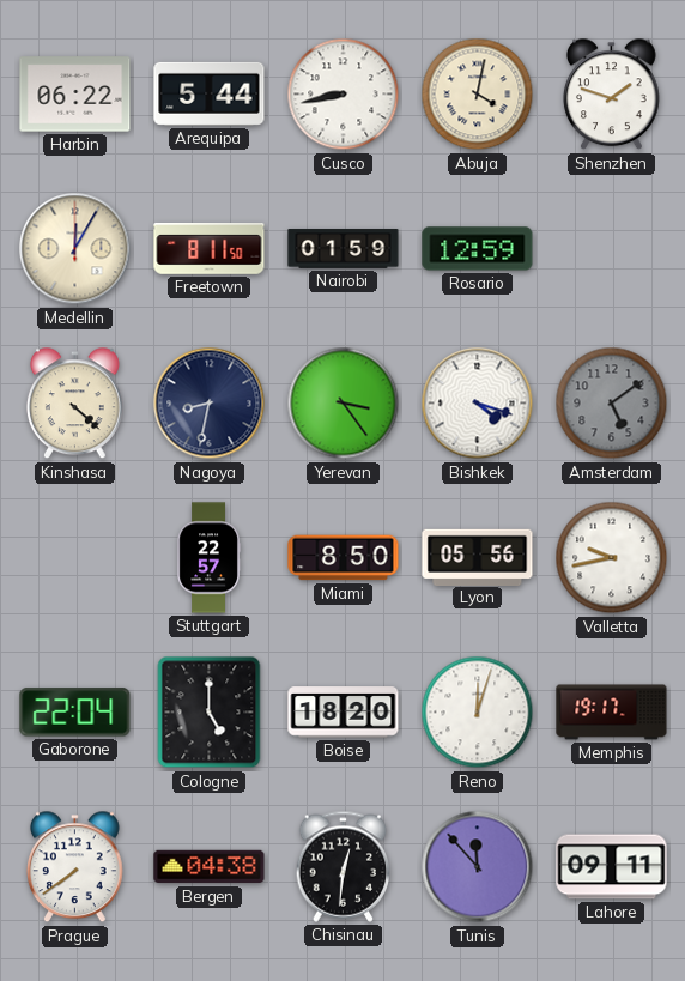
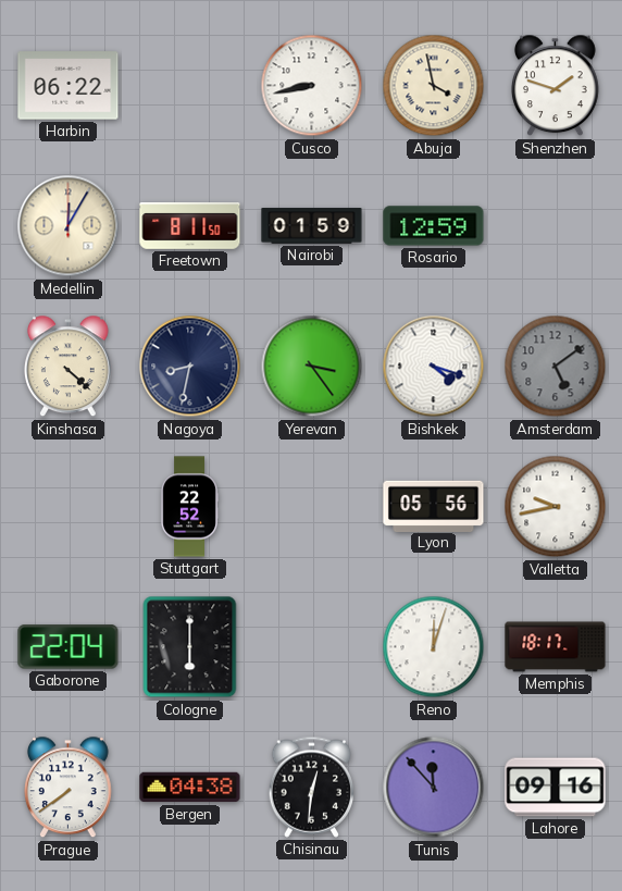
Arequipa: 5:44 -> none (210, 93)
Abuja: 4:02 -> 3:58 (434, 86)
Stuttgart: 22:57 -> 22:52 (189, 507)
Miami: 8:50 -> none (344, 558)
Cologne: 5:00 -> 6:00 (190, 647)
Boise: 18:20 -> none (344, 713)
Memphis: 19:17 -> 18:17 (556, 647)
Lahore: 09:11 -> 09:16 (556, 788)
